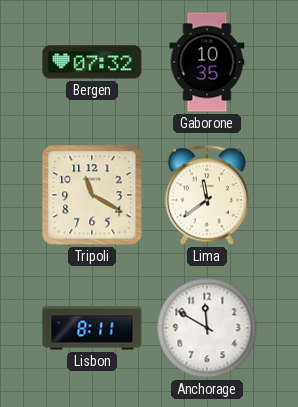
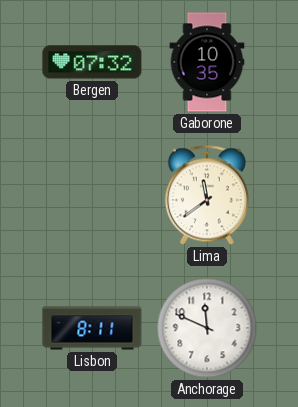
Tripoli: 11:20 -> none (92, 195)
Anchorage: 11:50 -> 11:49 (207, 328)
